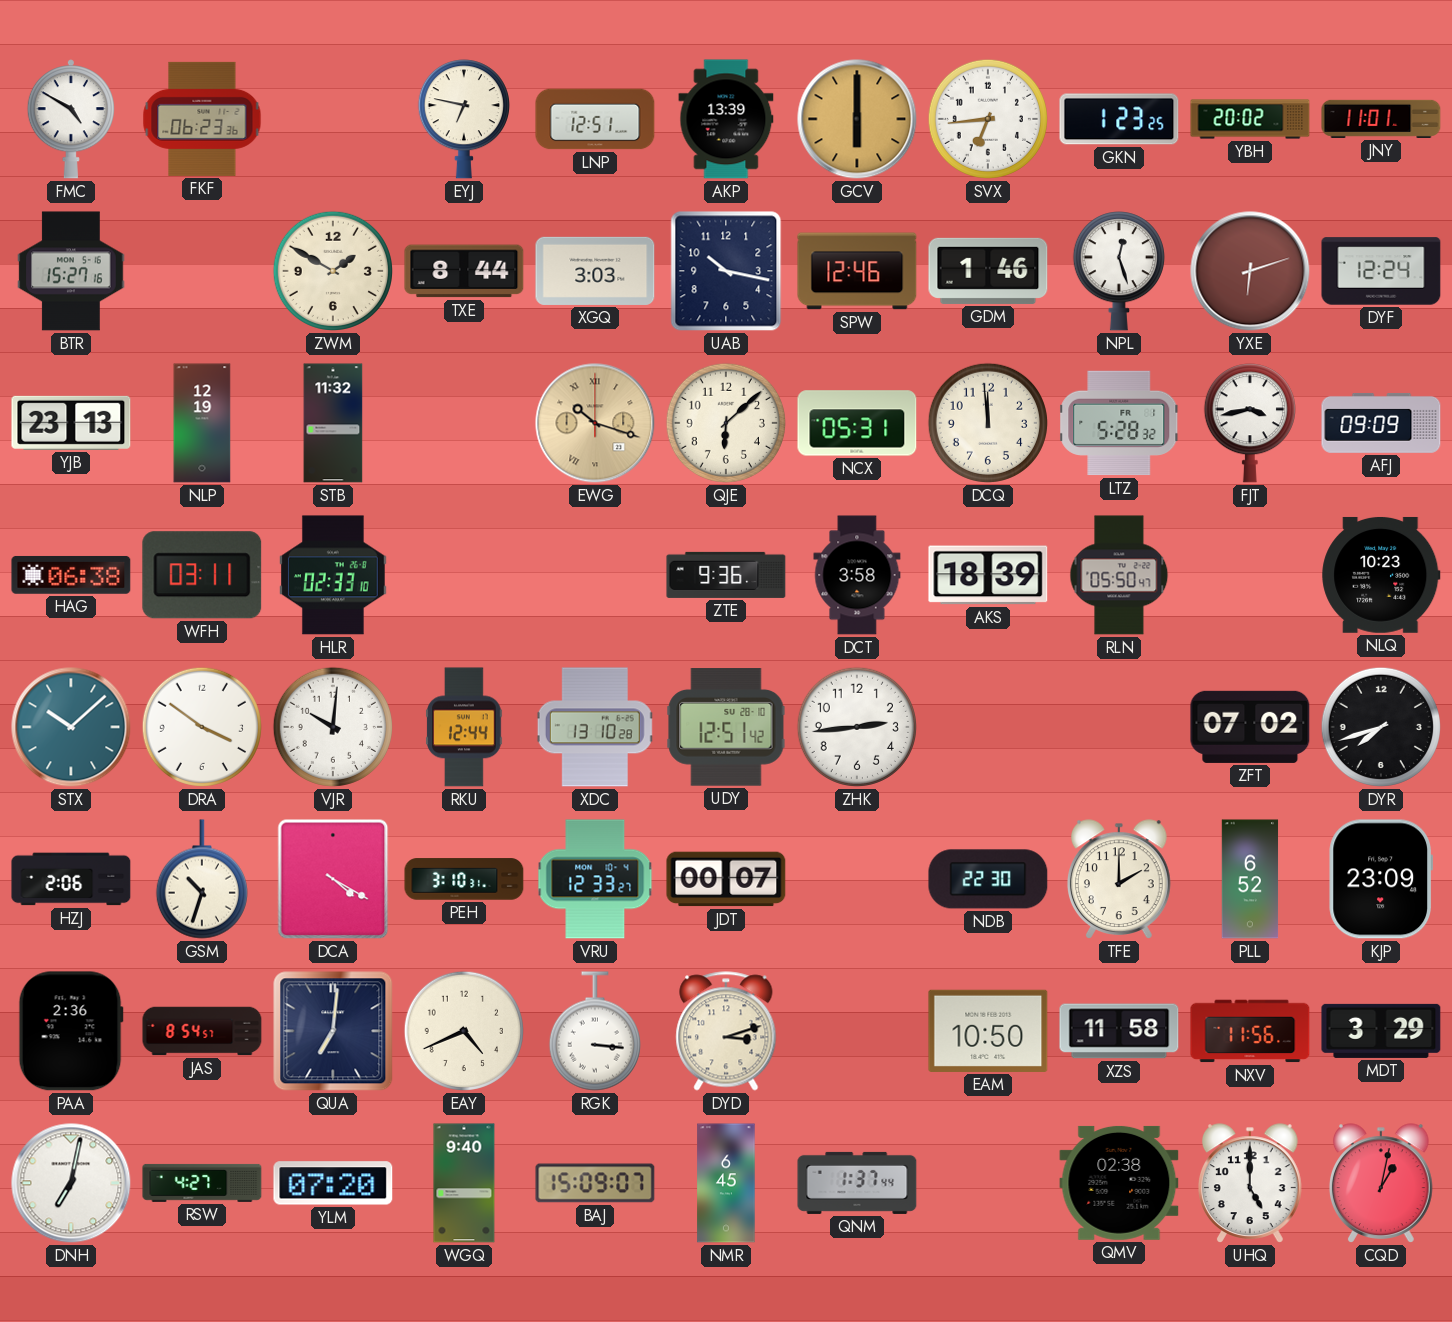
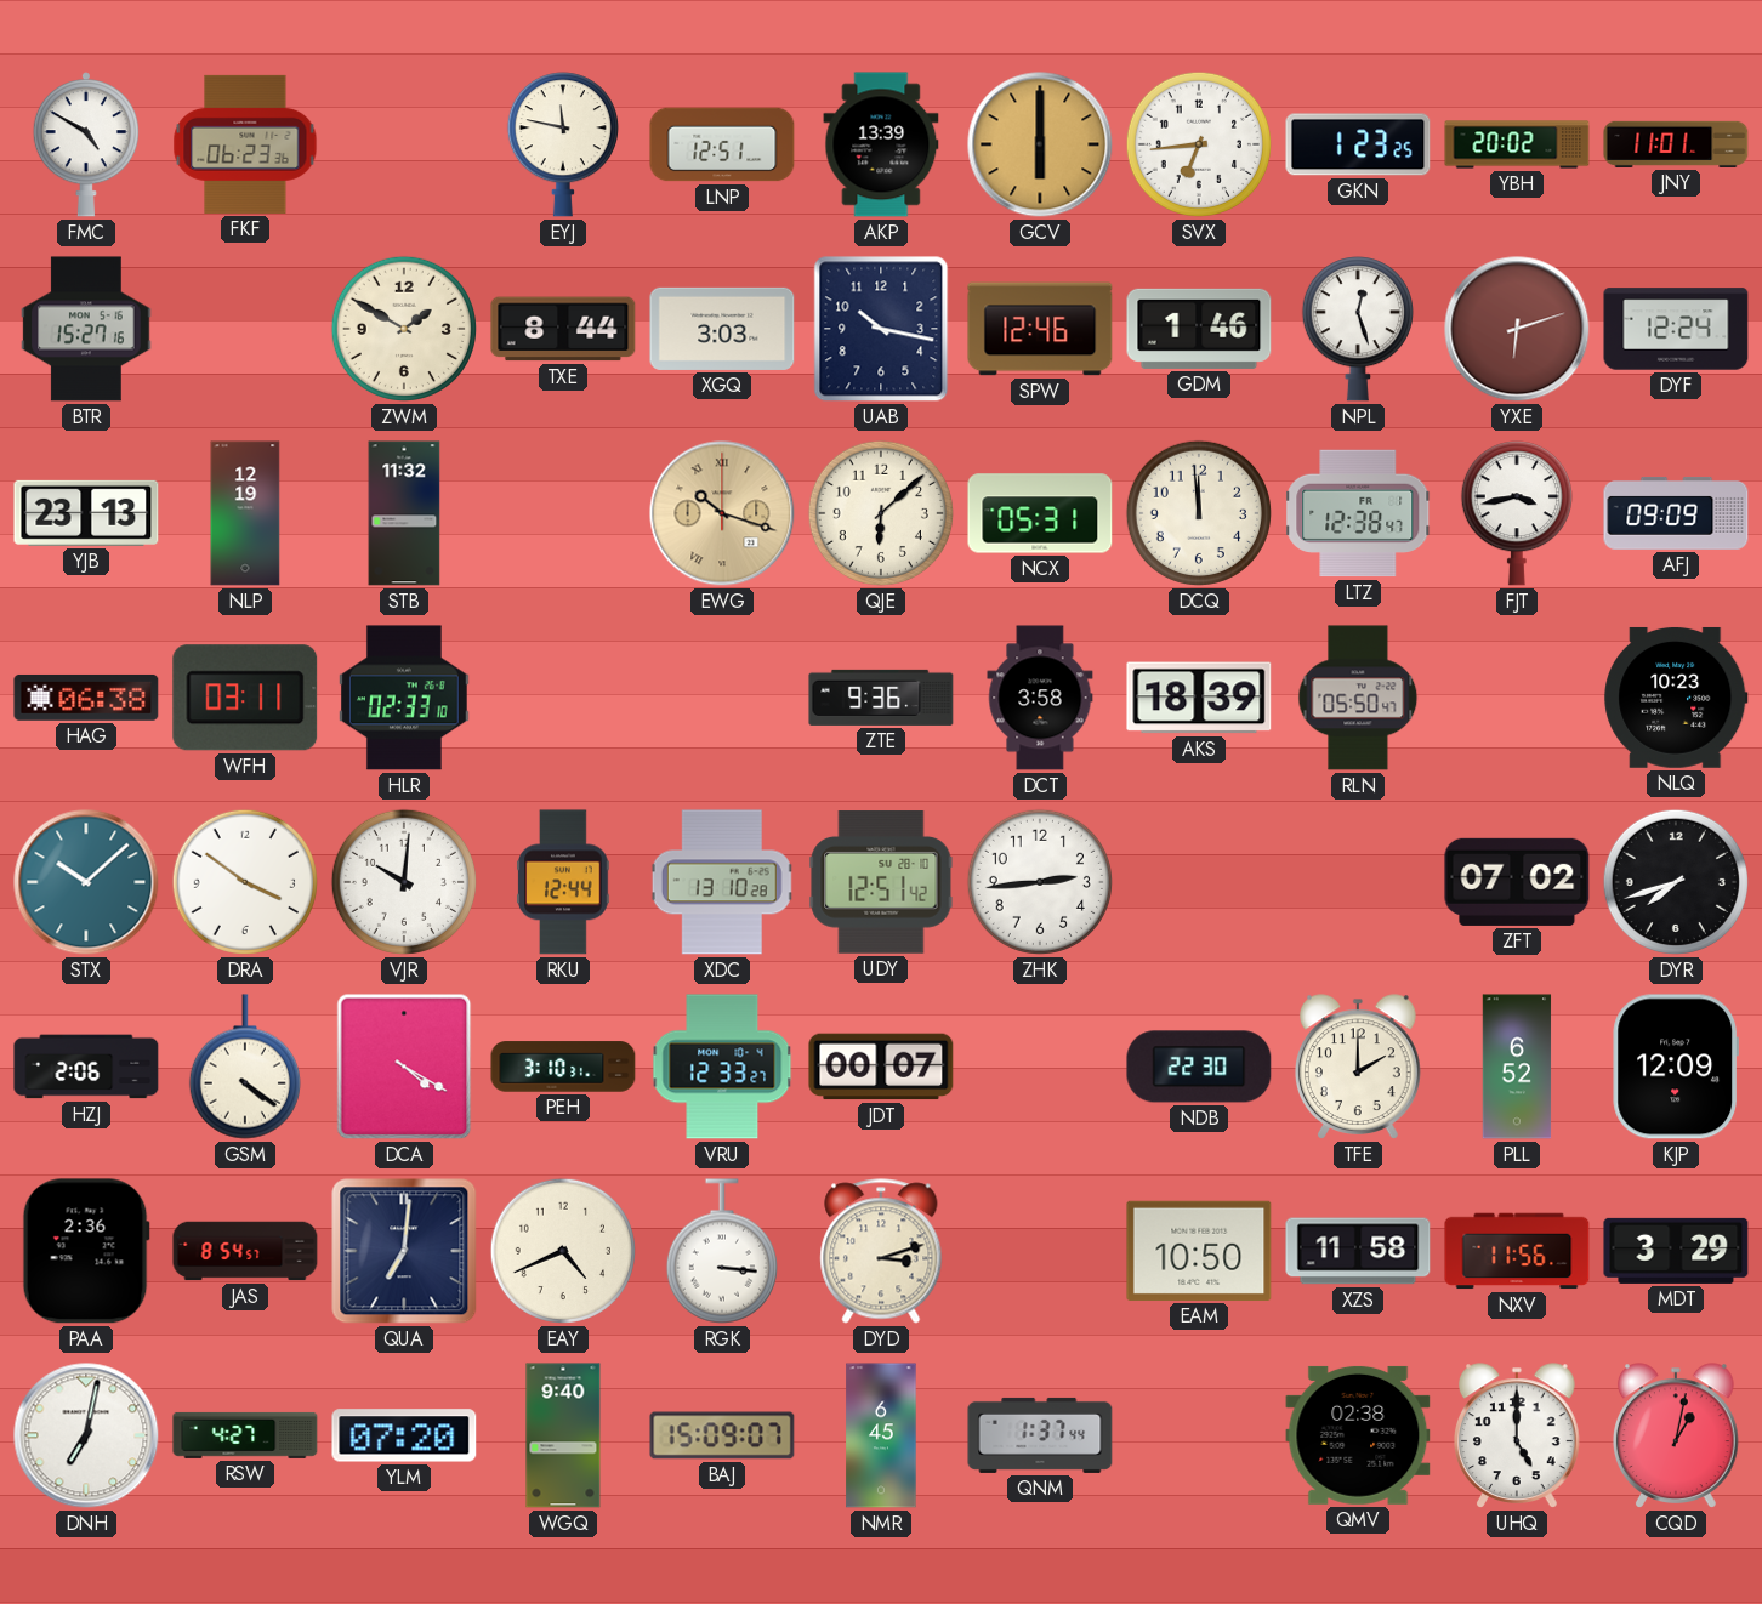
EYJ: 6:47 -> 11:47 (563, 144)
LTZ: 5:28 -> 12:38 (1358, 513)
GSM: 10:33 -> 4:21 (245, 1067)
KJP: 23:09 -> 12:09 (1675, 1067)
